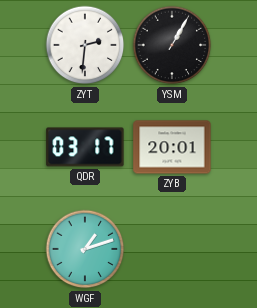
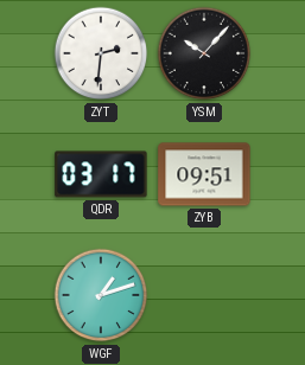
YSM: 1:05 -> 10:07 (204, 53)
ZYB: 20:01 -> 09:51 (204, 174)
